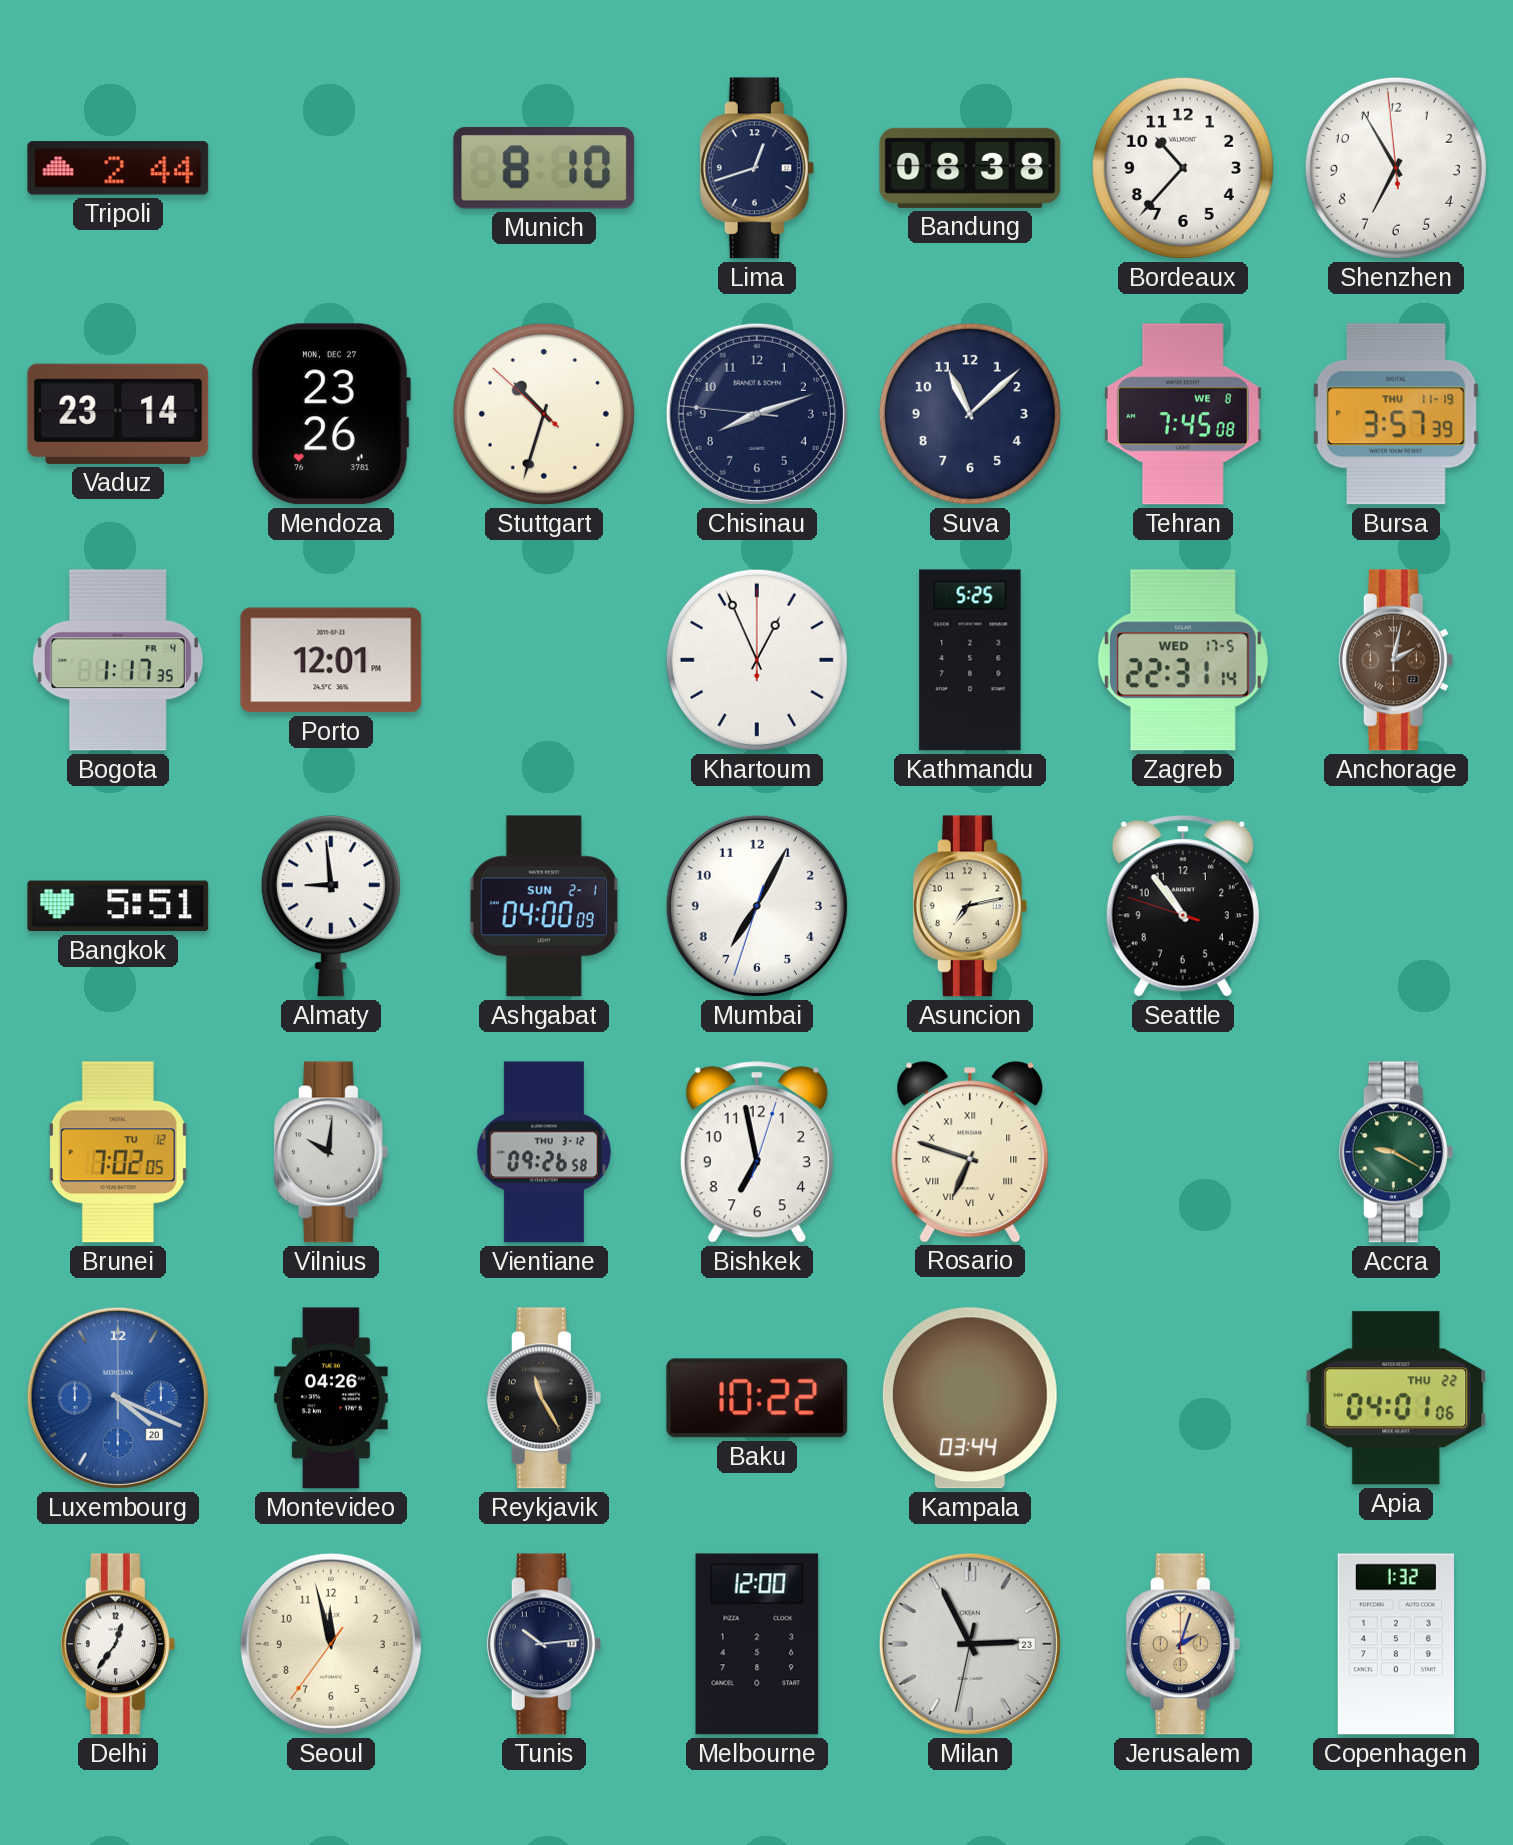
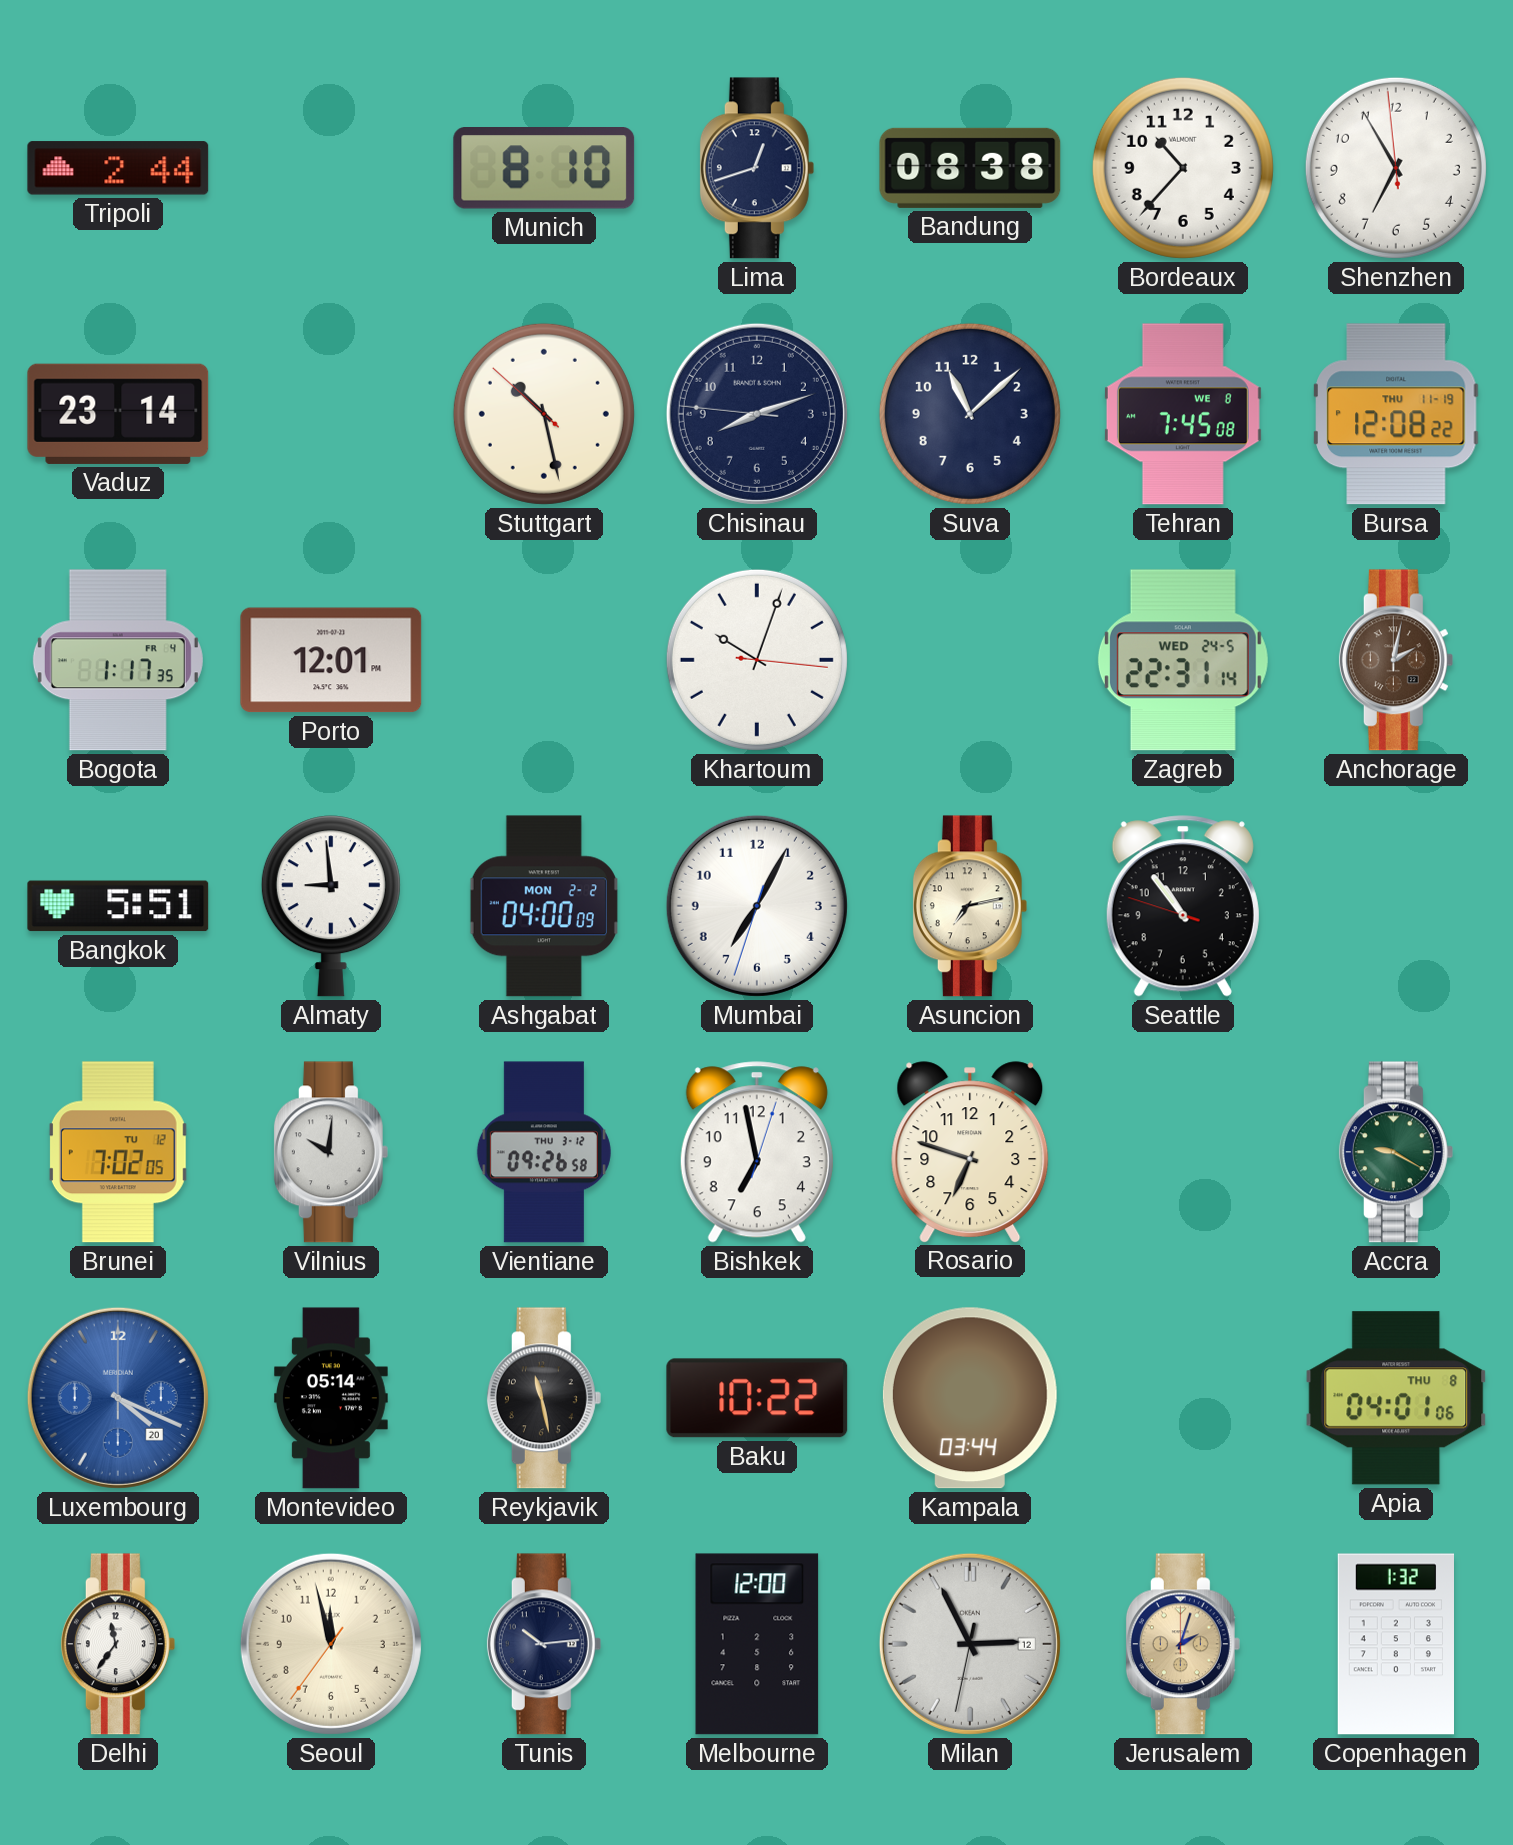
Mendoza: 23:26 -> none (330, 414)
Stuttgart: 10:32 -> 10:27 (544, 414)
Bursa: 3:57 -> 12:08 (1396, 414)
Khartoum: 12:56 -> 10:03 (757, 660)
Kathmandu: 5:25 -> none (970, 660)
Zagreb date: WED 17-5 -> WED 24-5 (1183, 660)
Ashgabat date: SUN 2-1 -> MON 2-2 (544, 906)
Rosario numerals: Roman -> Arabic (970, 1152)
Montevideo: 04:26 -> 05:14 (331, 1398)
Reykjavik: 11:25 -> 11:28 (544, 1398)
Apia date: THU 22 -> THU 8 (1396, 1398)
Delhi: 12:36 -> 11:36 (118, 1644)
Milan date: 23 -> 12 (970, 1644)
